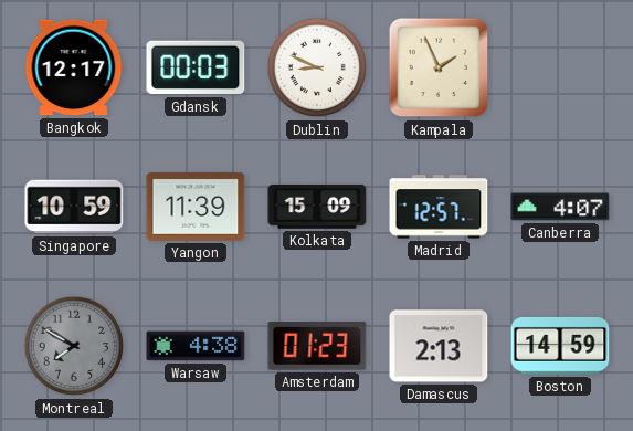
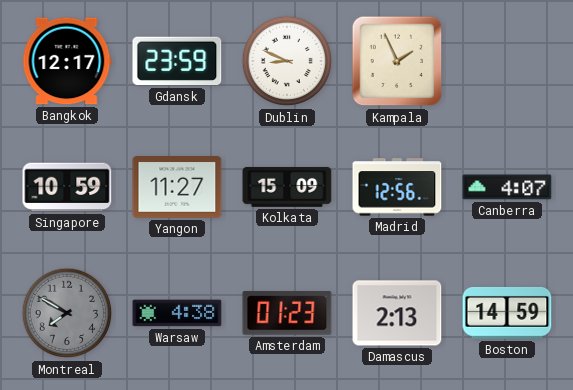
Gdansk: 00:03 -> 23:59 (177, 61)
Yangon: 11:39 -> 11:27 (177, 188)
Madrid: 12:57 -> 12:56 (397, 187)
